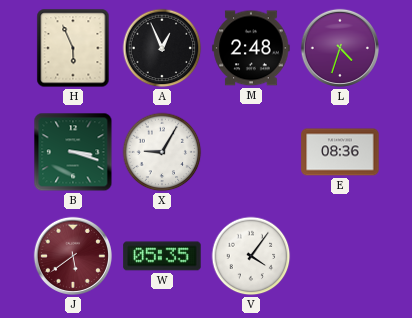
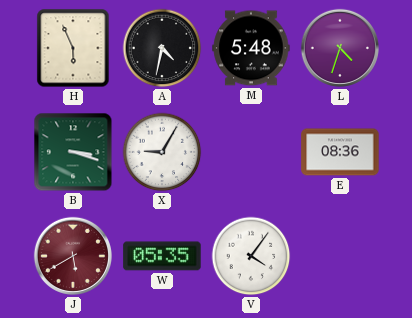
A: 12:56 -> 4:32 (162, 48)
M: 2:48 -> 5:48 (251, 48)
J: 5:39 -> 5:40 (73, 256)
